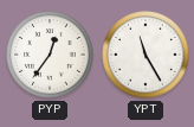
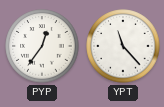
YPT: 11:25 -> 11:23 (123, 46)
